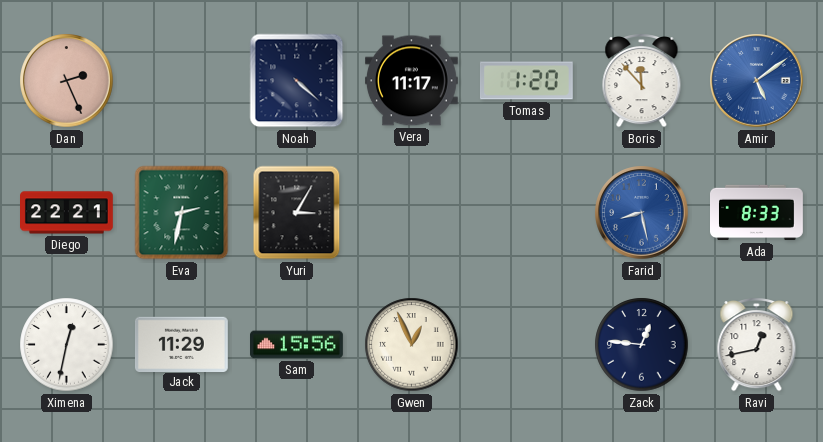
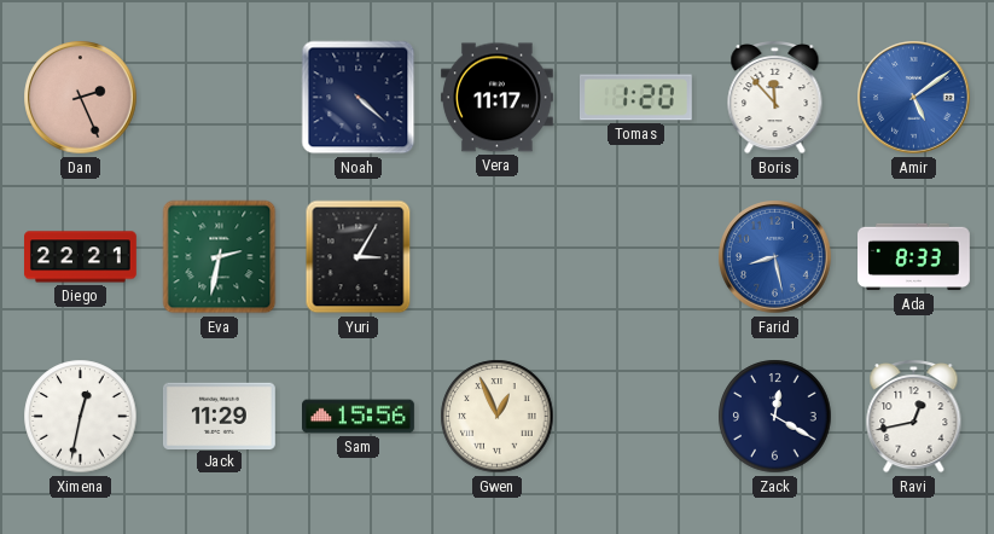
Zack: 12:46 -> 12:20 (775, 417)
